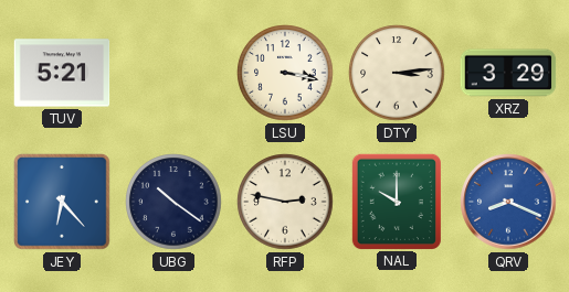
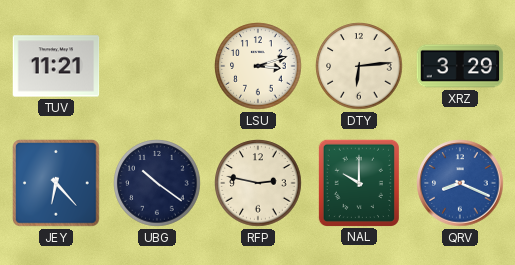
TUV: 5:21 -> 11:21 (56, 66)
LSU: 3:17 -> 3:12 (258, 66)
DTY: 3:14 -> 6:14 (359, 66)
